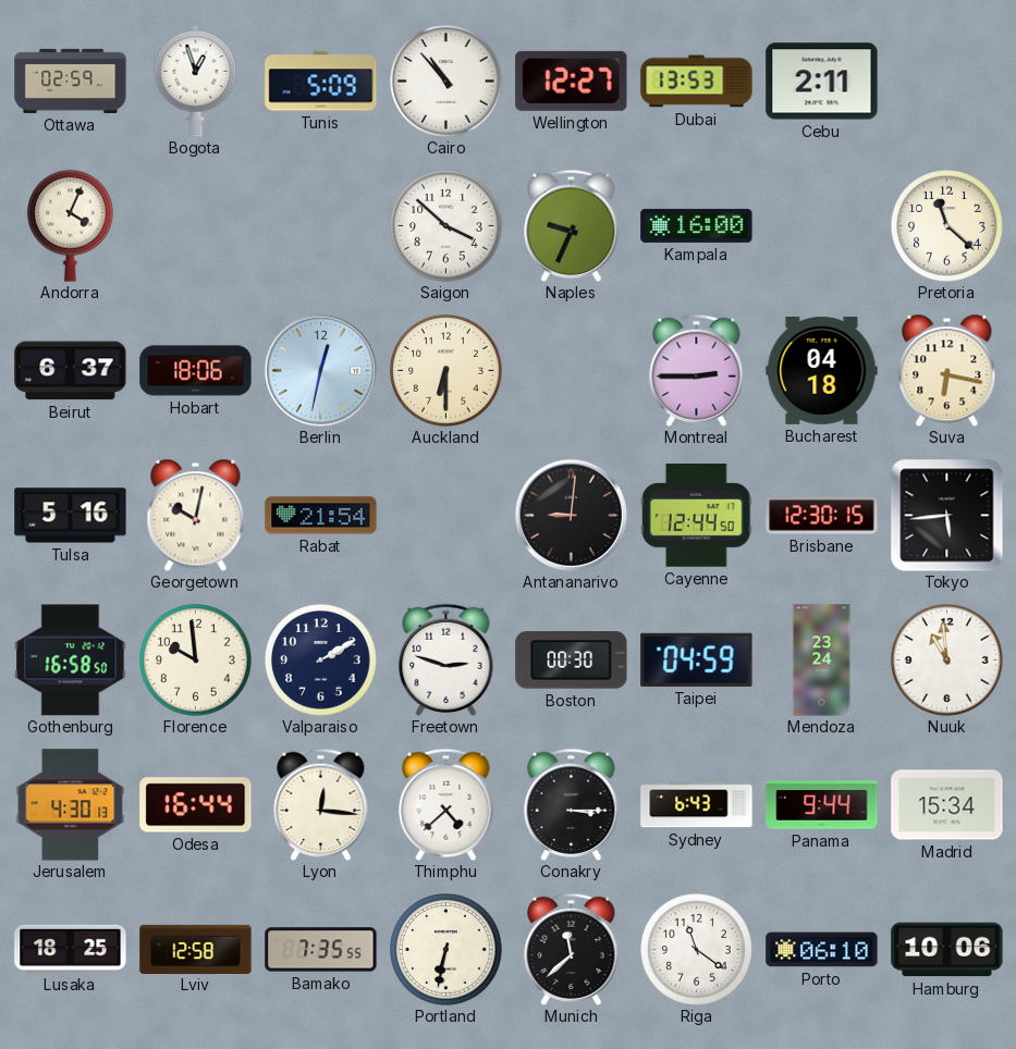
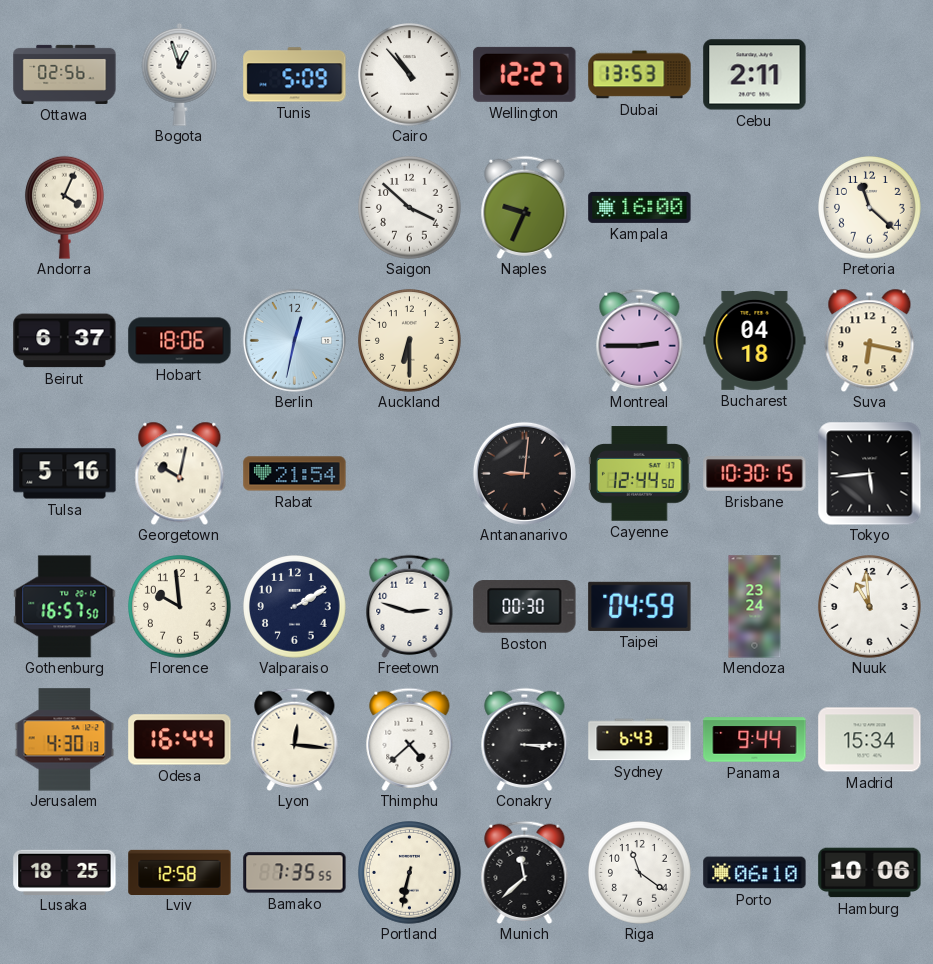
Ottawa: 02:59 -> 02:56 (65, 74)
Brisbane: 12:30 -> 10:30 (755, 474)
Gothenburg: 16:58 -> 16:57 (65, 607)
